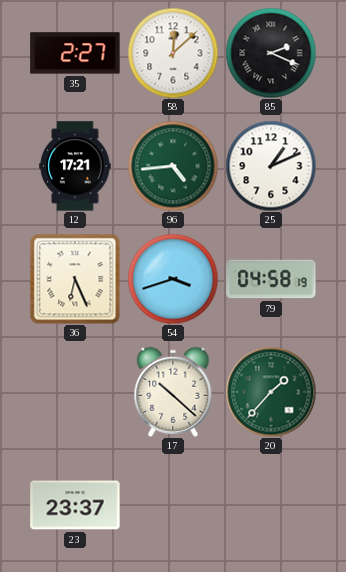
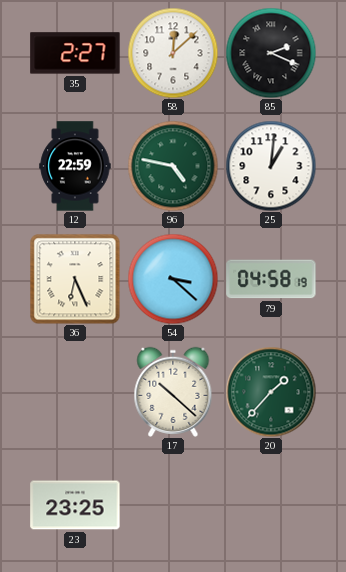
12: 17:21 -> 22:59 (75, 166)
96: 4:44 -> 4:47 (173, 166)
25: 1:11 -> 1:01 (271, 166)
54: 3:42 -> 3:22 (173, 279)
23: 23:37 -> 23:25 (75, 505)
